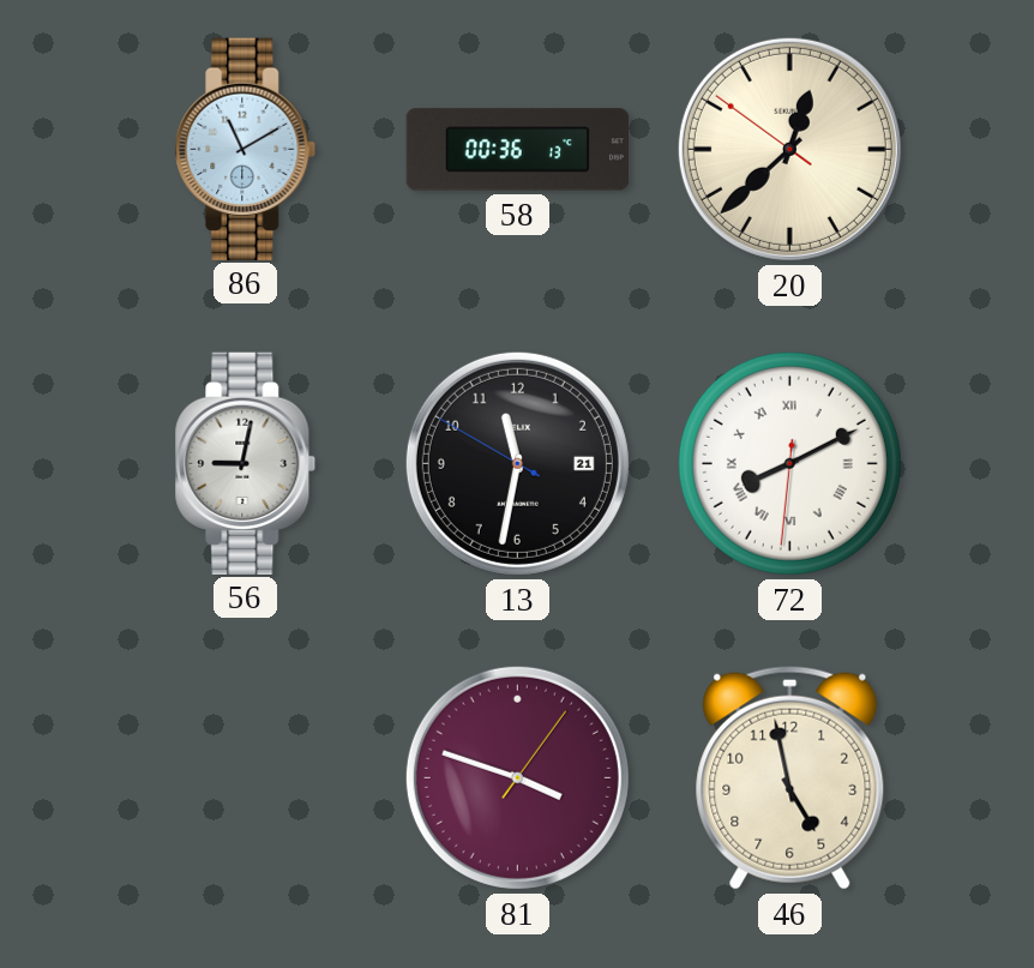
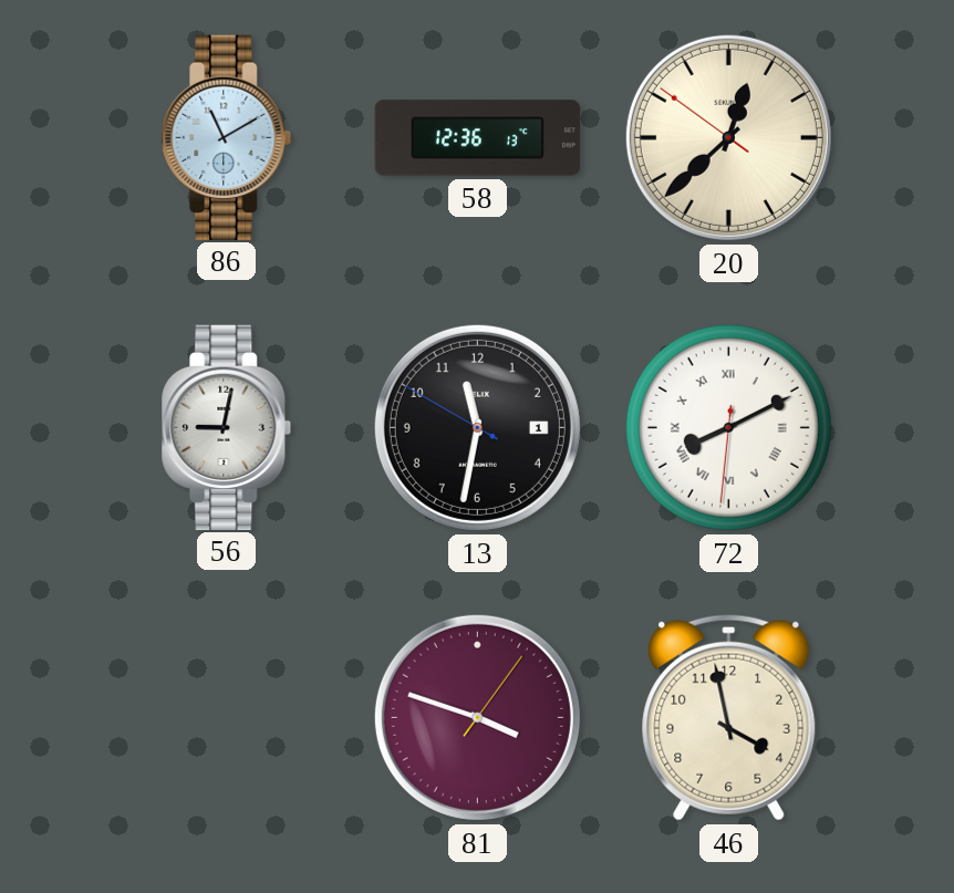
58: 00:36 -> 12:36 (478, 138)
13 date: 21 -> 1 (477, 427)
46: 4:58 -> 3:58 (729, 717)
